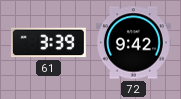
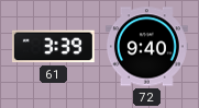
72: 9:42 -> 9:40 (146, 47)
